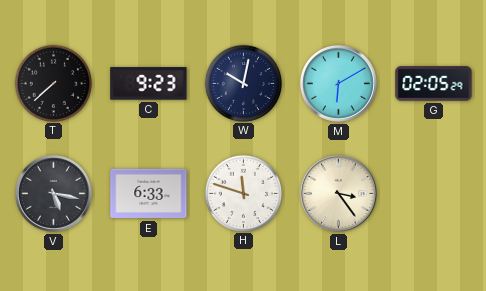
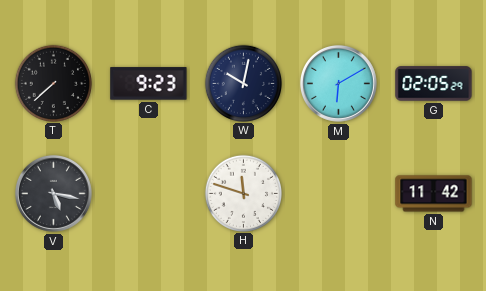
E: 6:33 -> none (149, 194)
L: 3:24 -> none (338, 193)
N: none -> 11:42 (434, 194)
